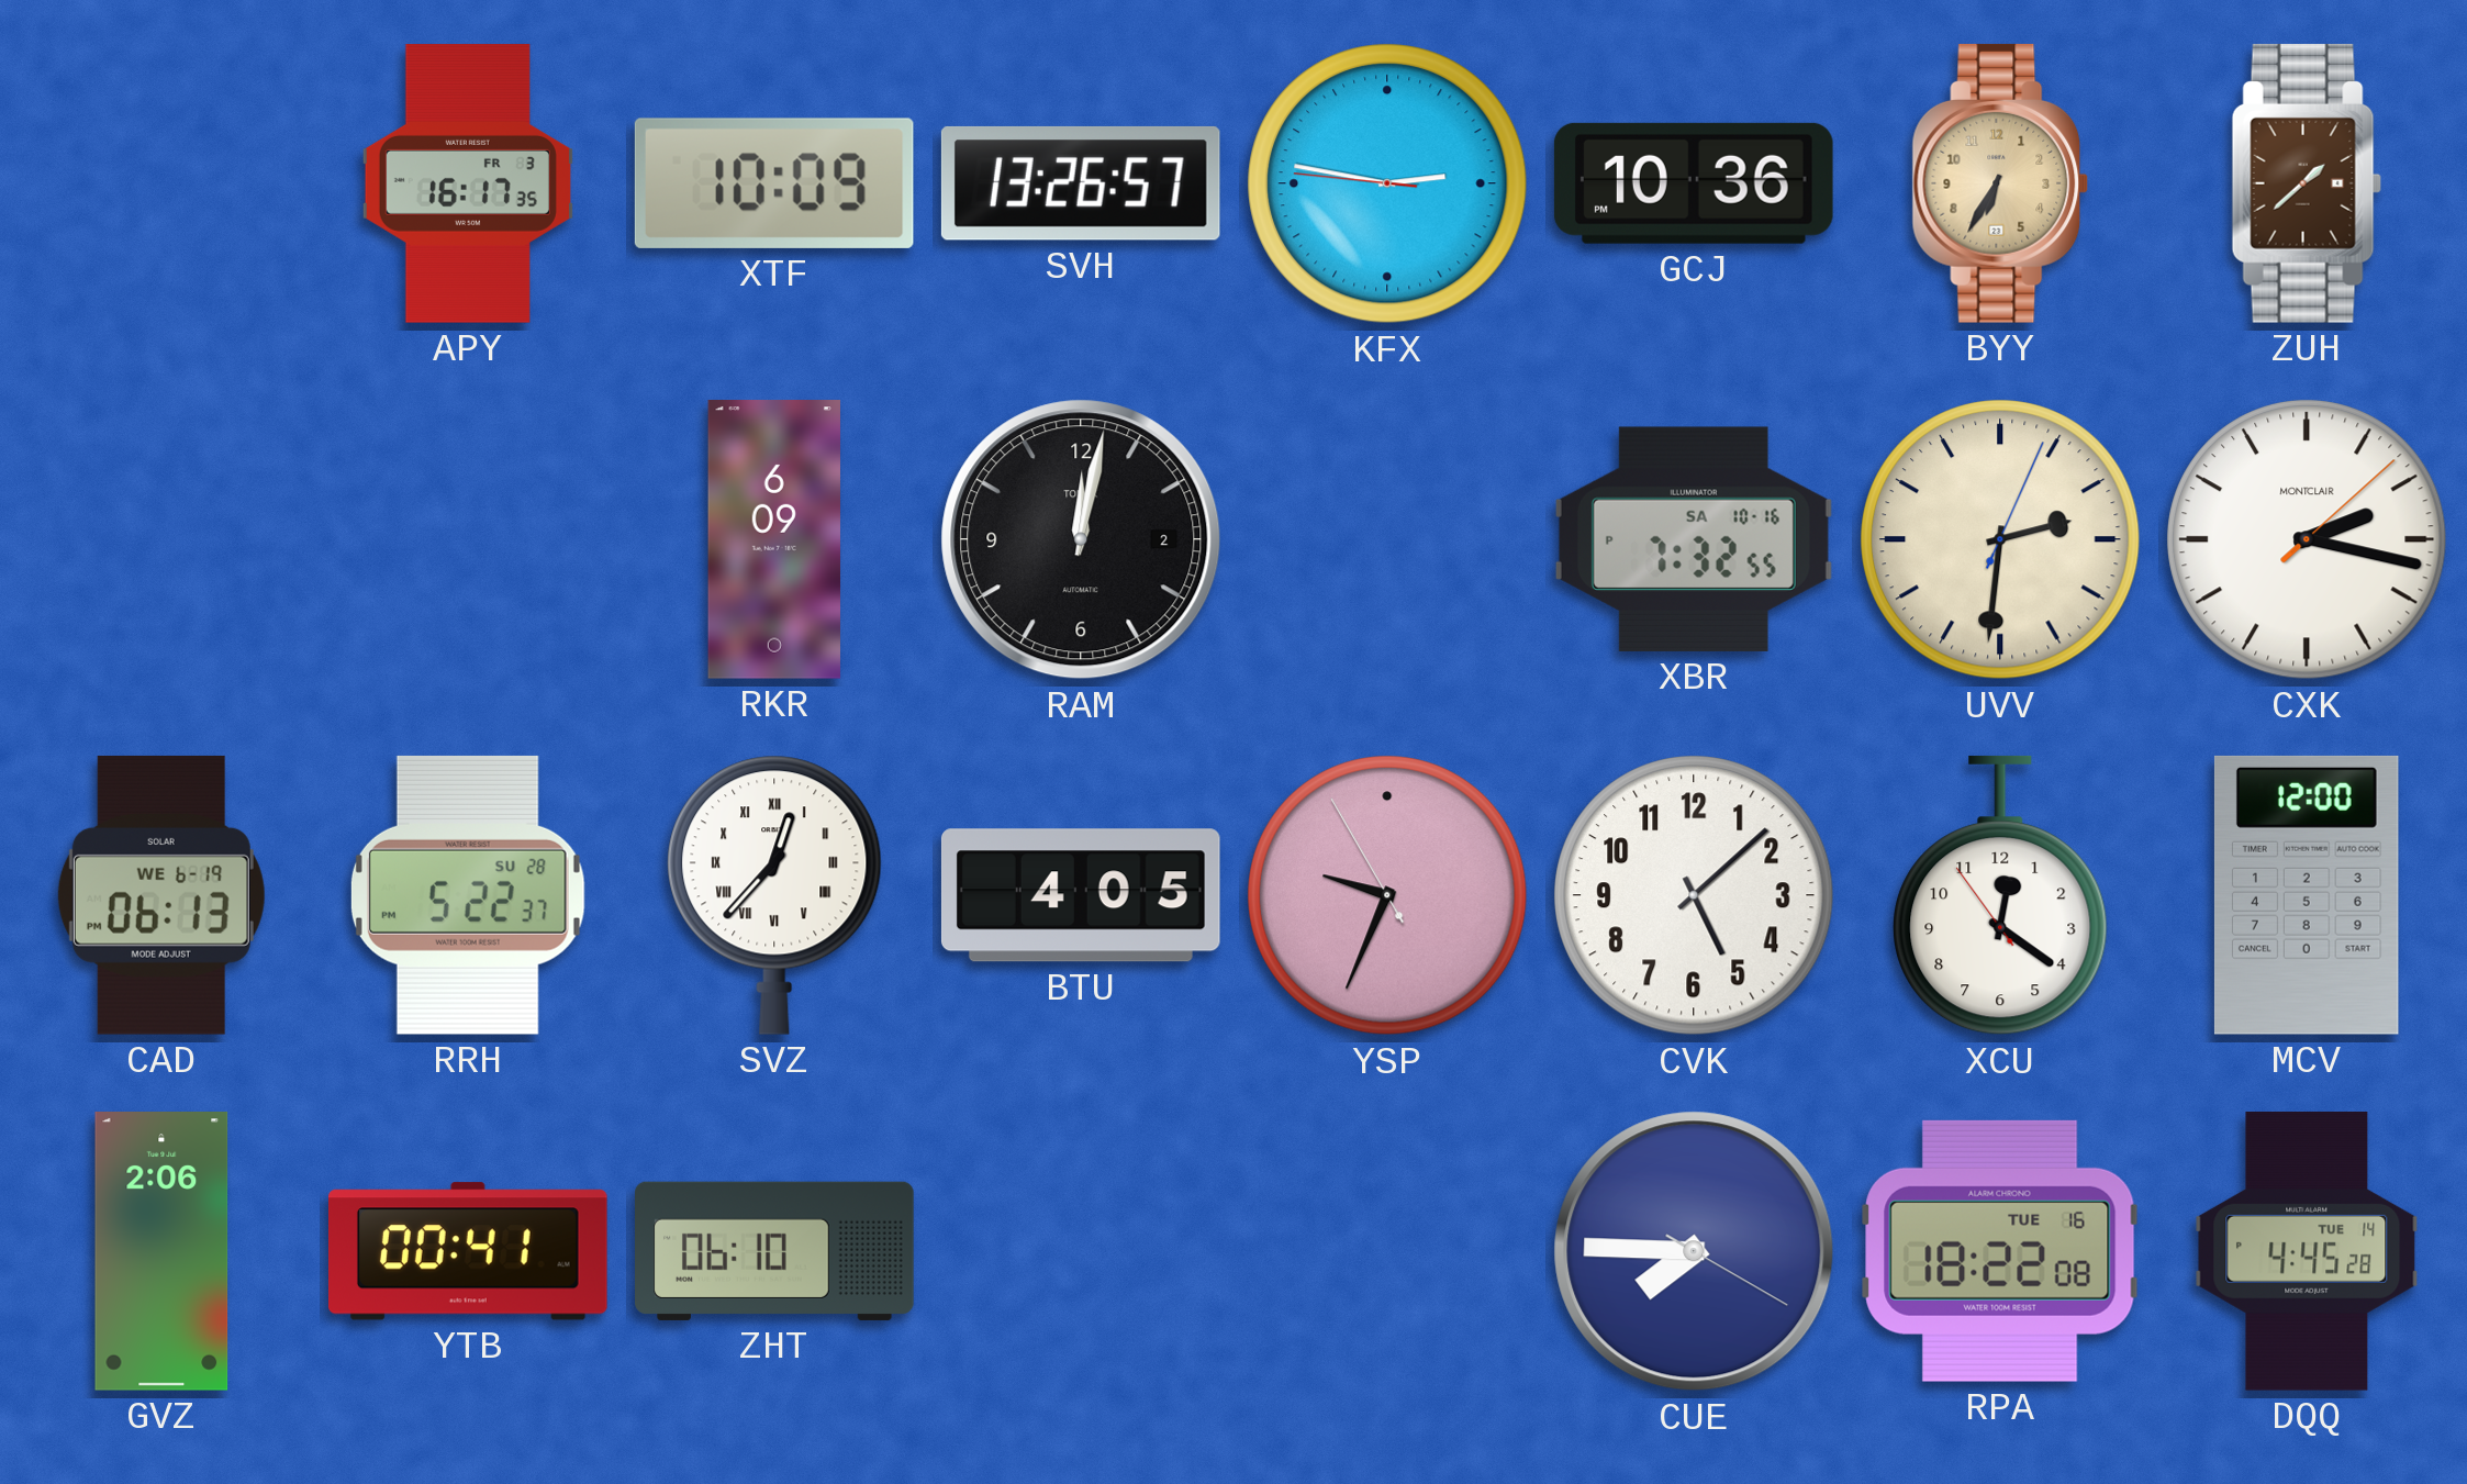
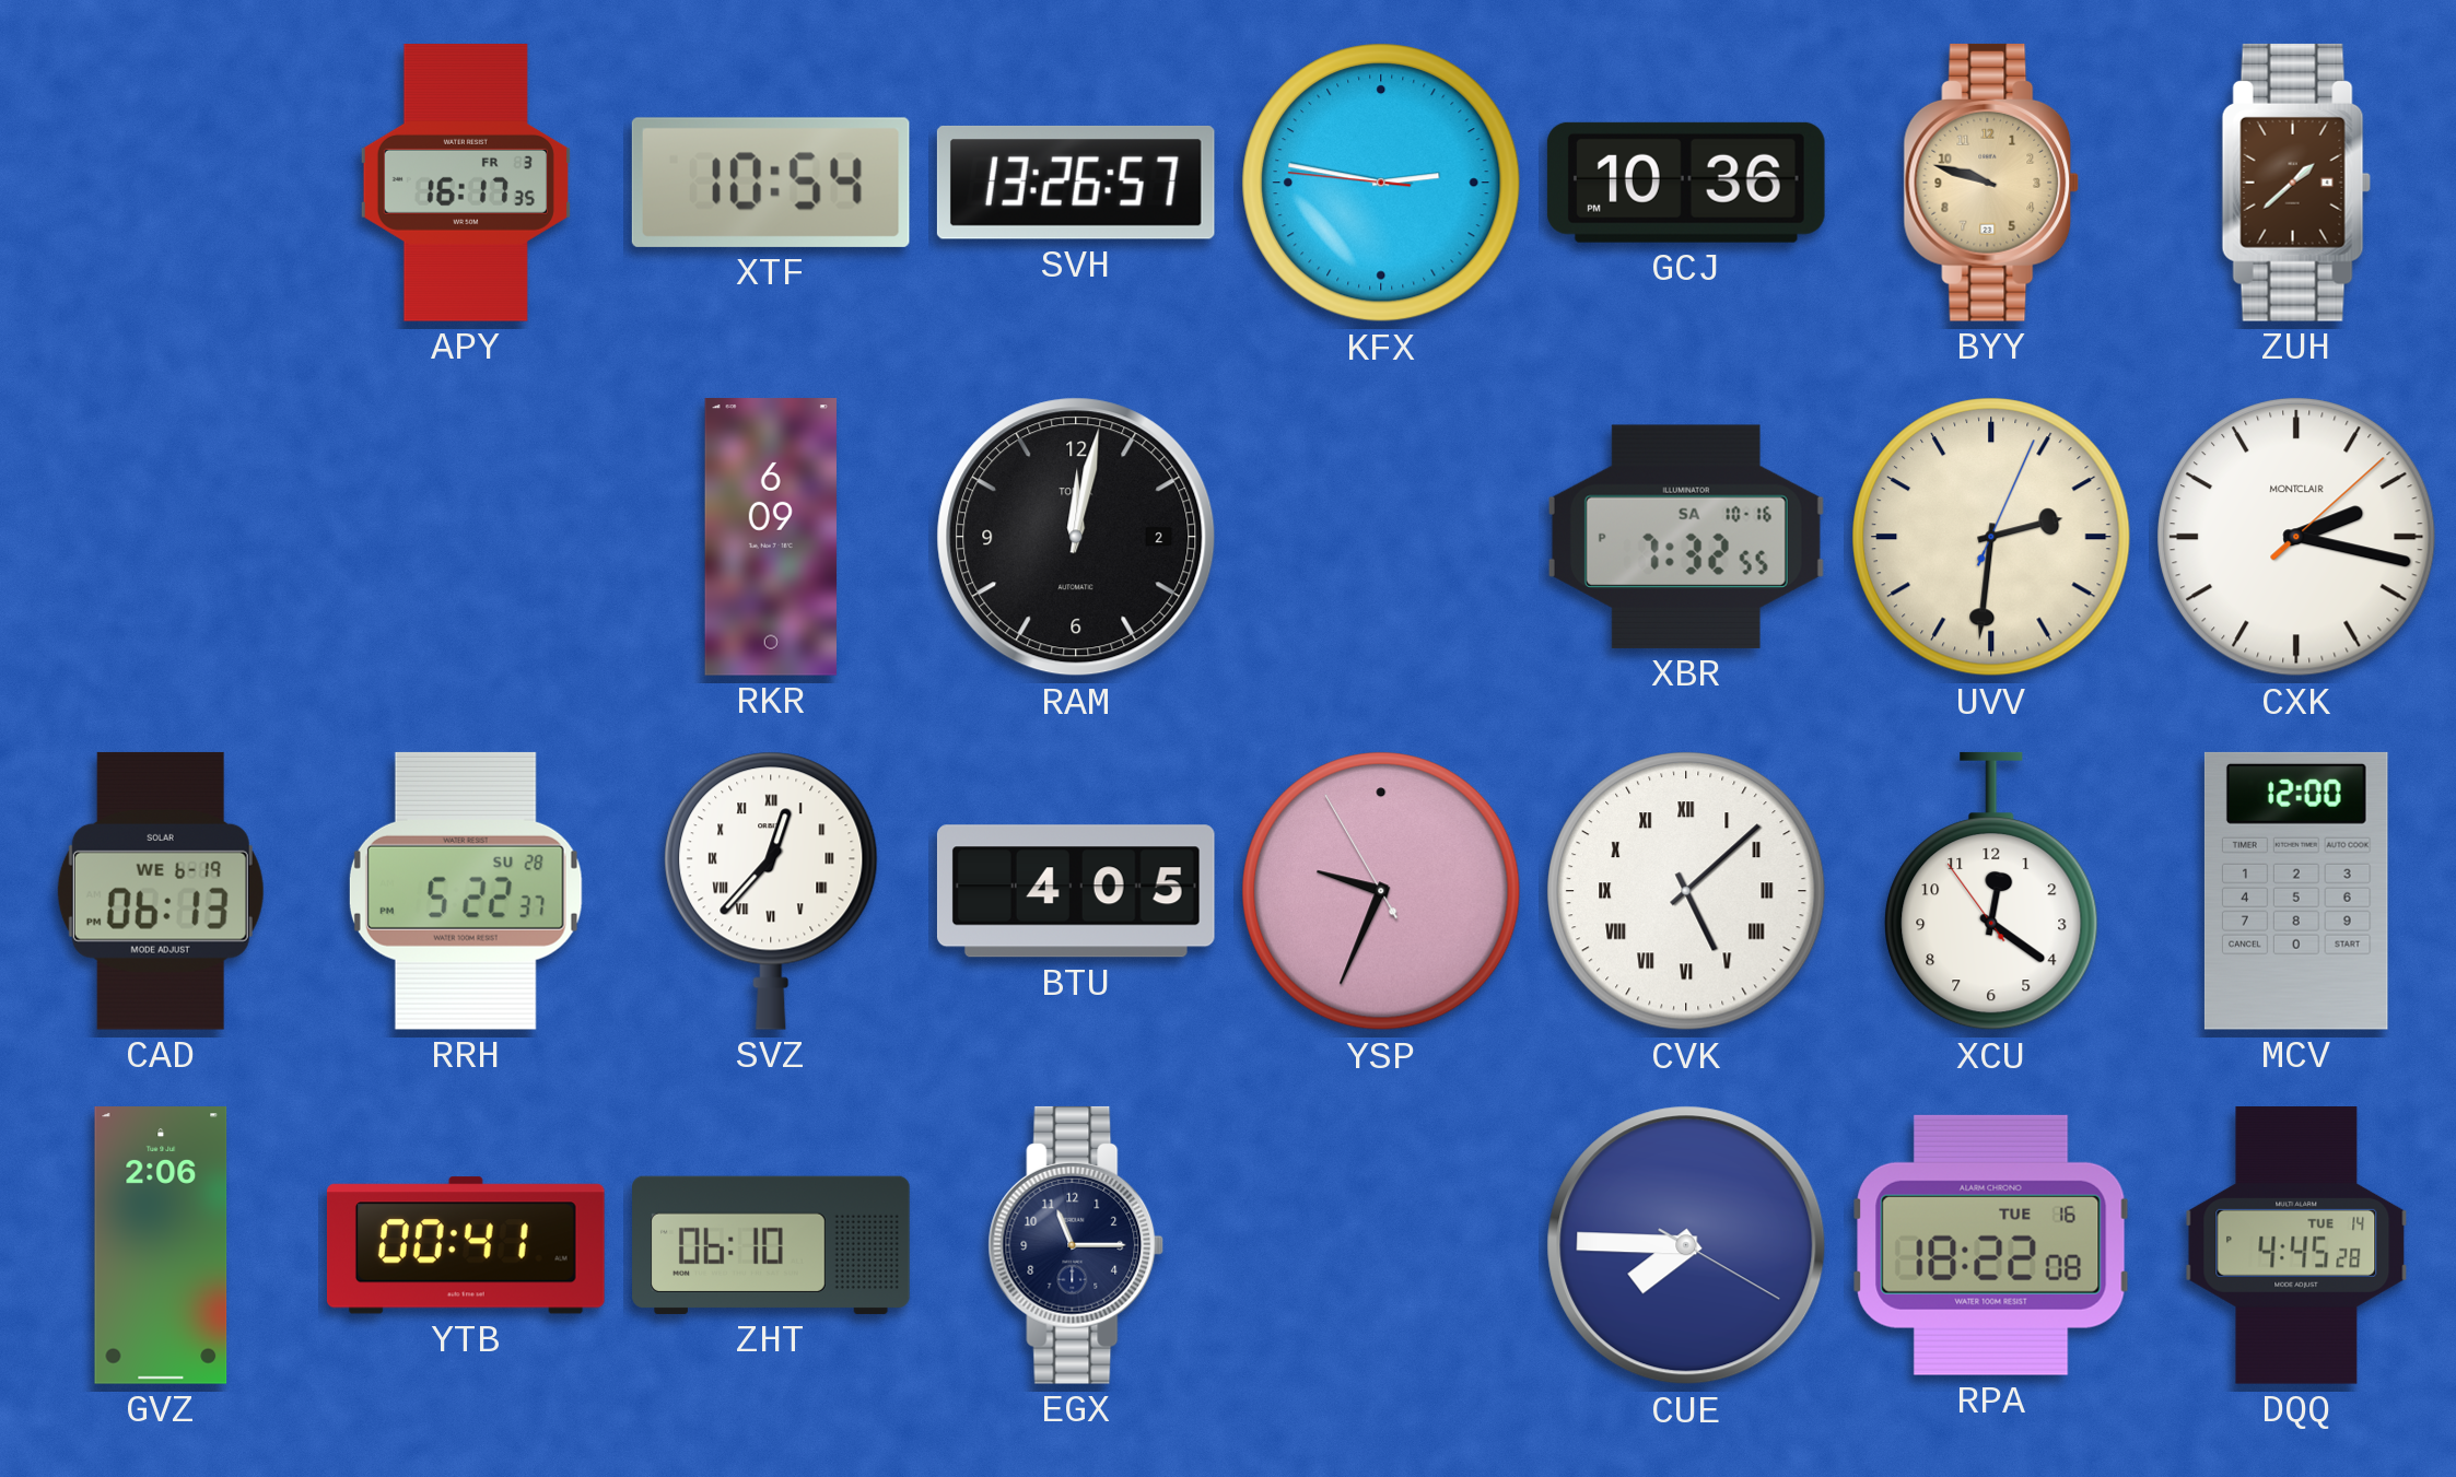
XTF: 10:09 -> 10:54 (771, 183)
BYY: 6:35 -> 9:48 (1991, 183)
CVK numerals: Arabic -> Roman (1686, 891)
EGX: none -> 11:15 (1076, 1245)
